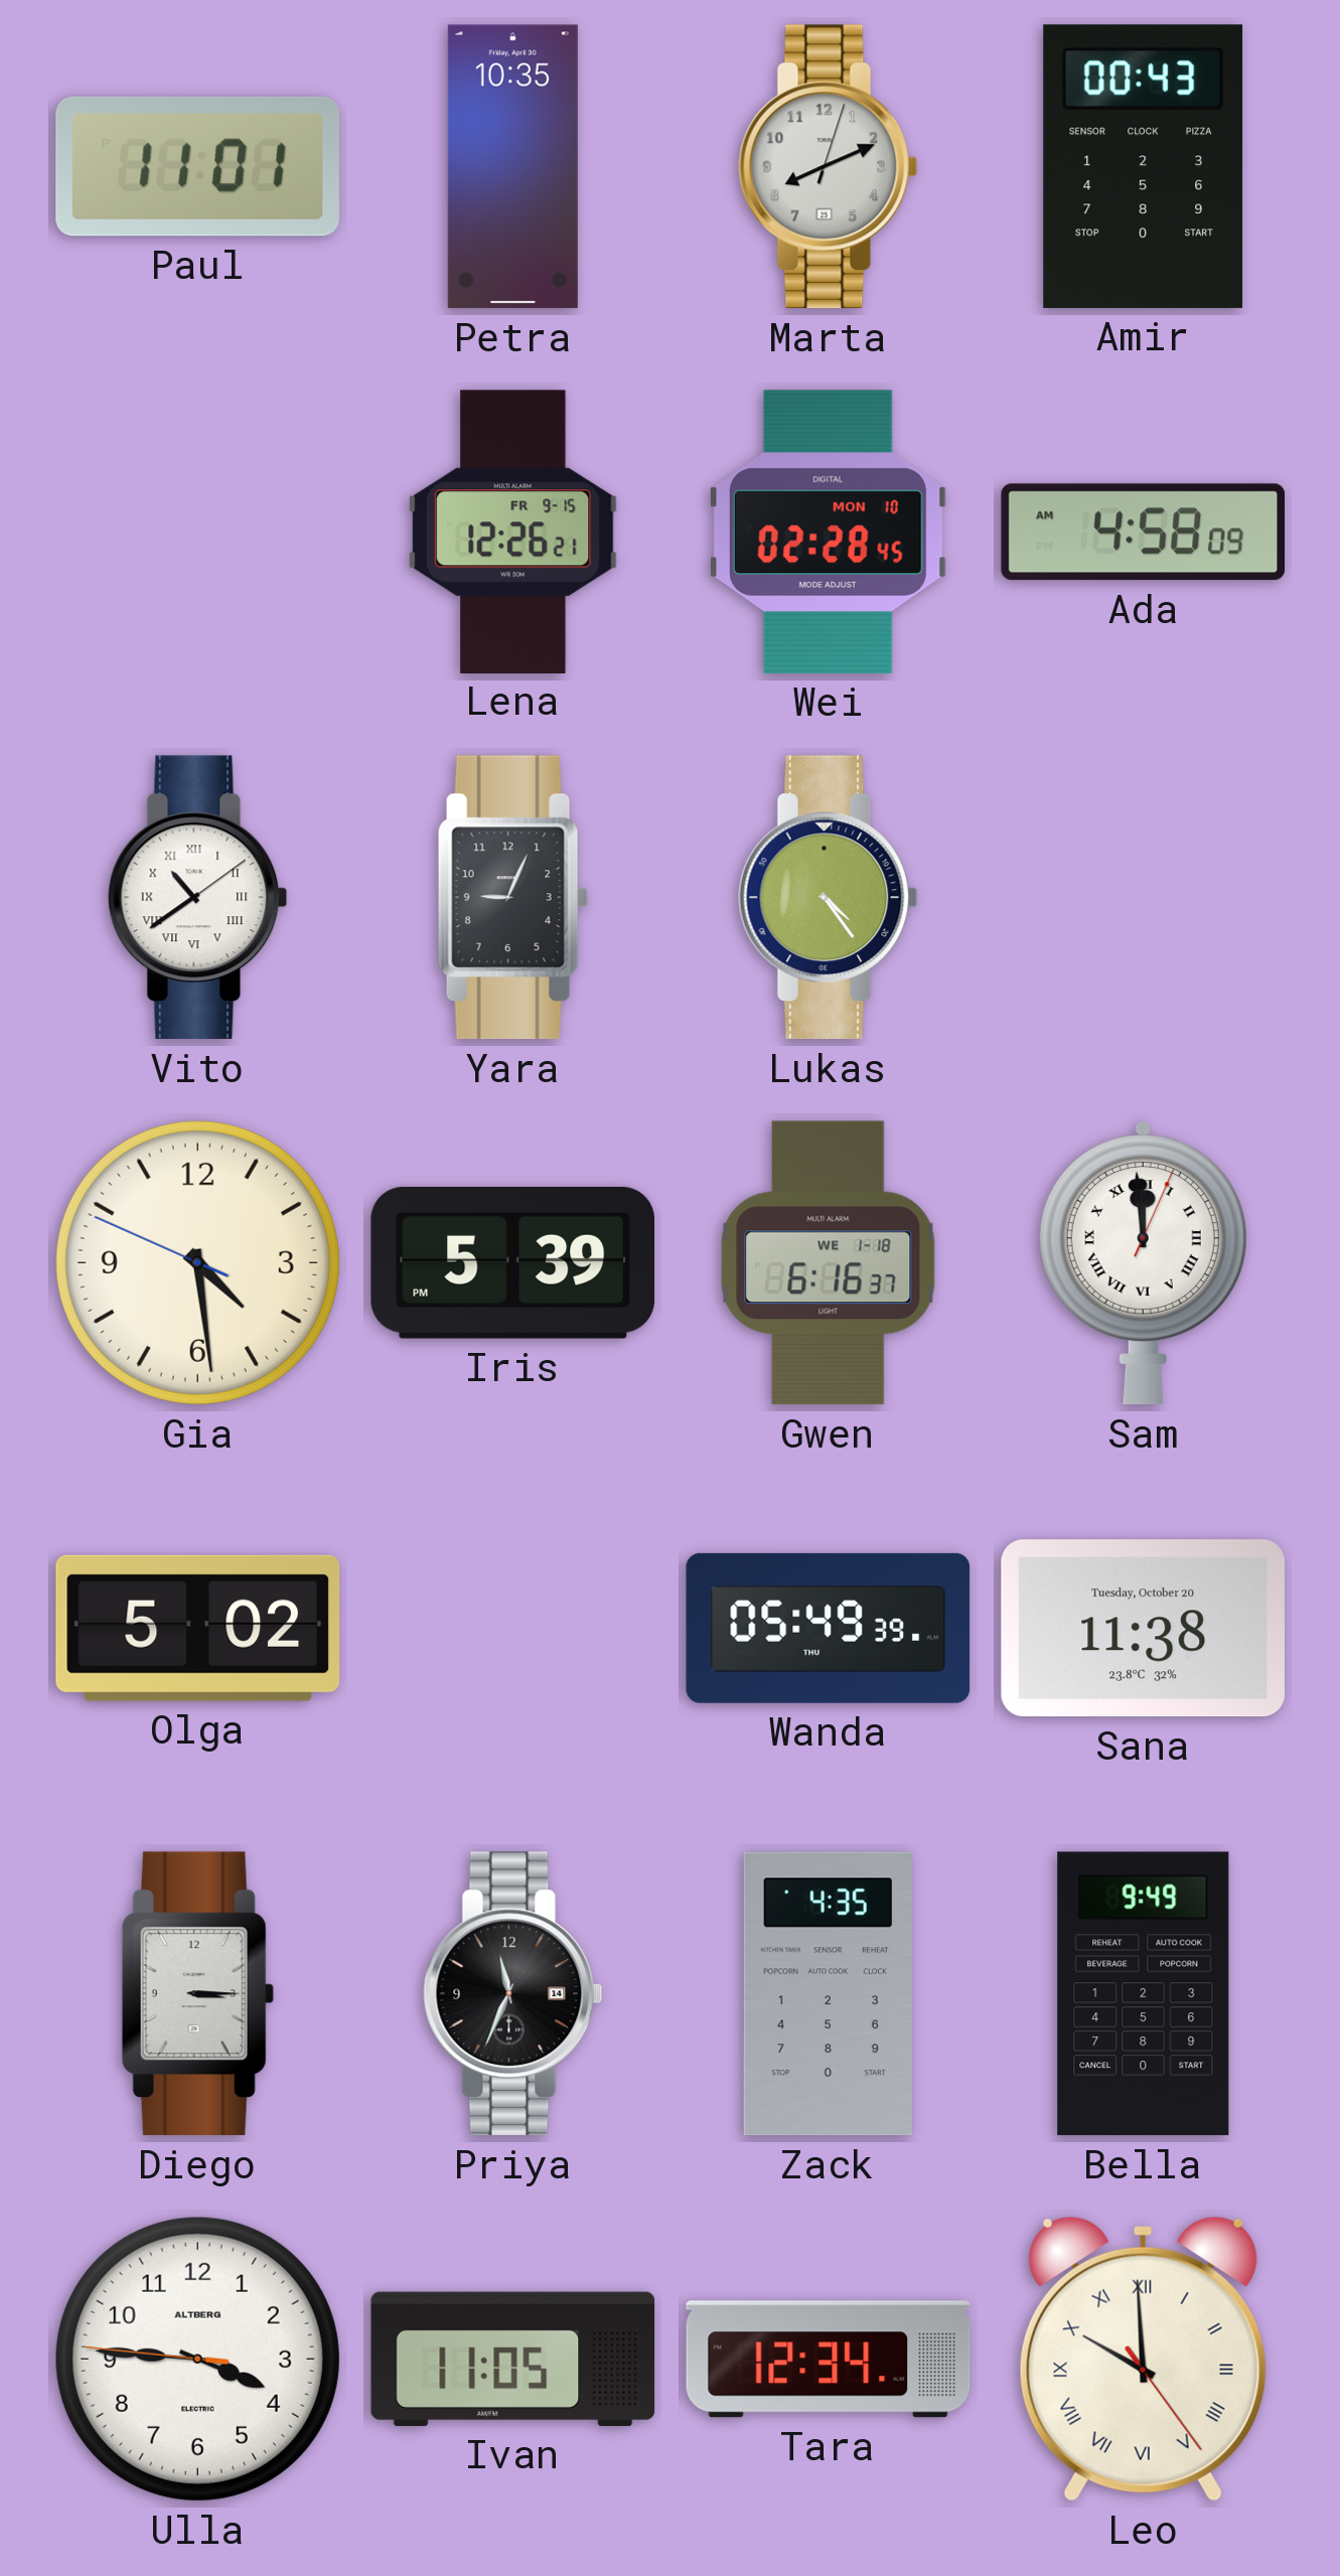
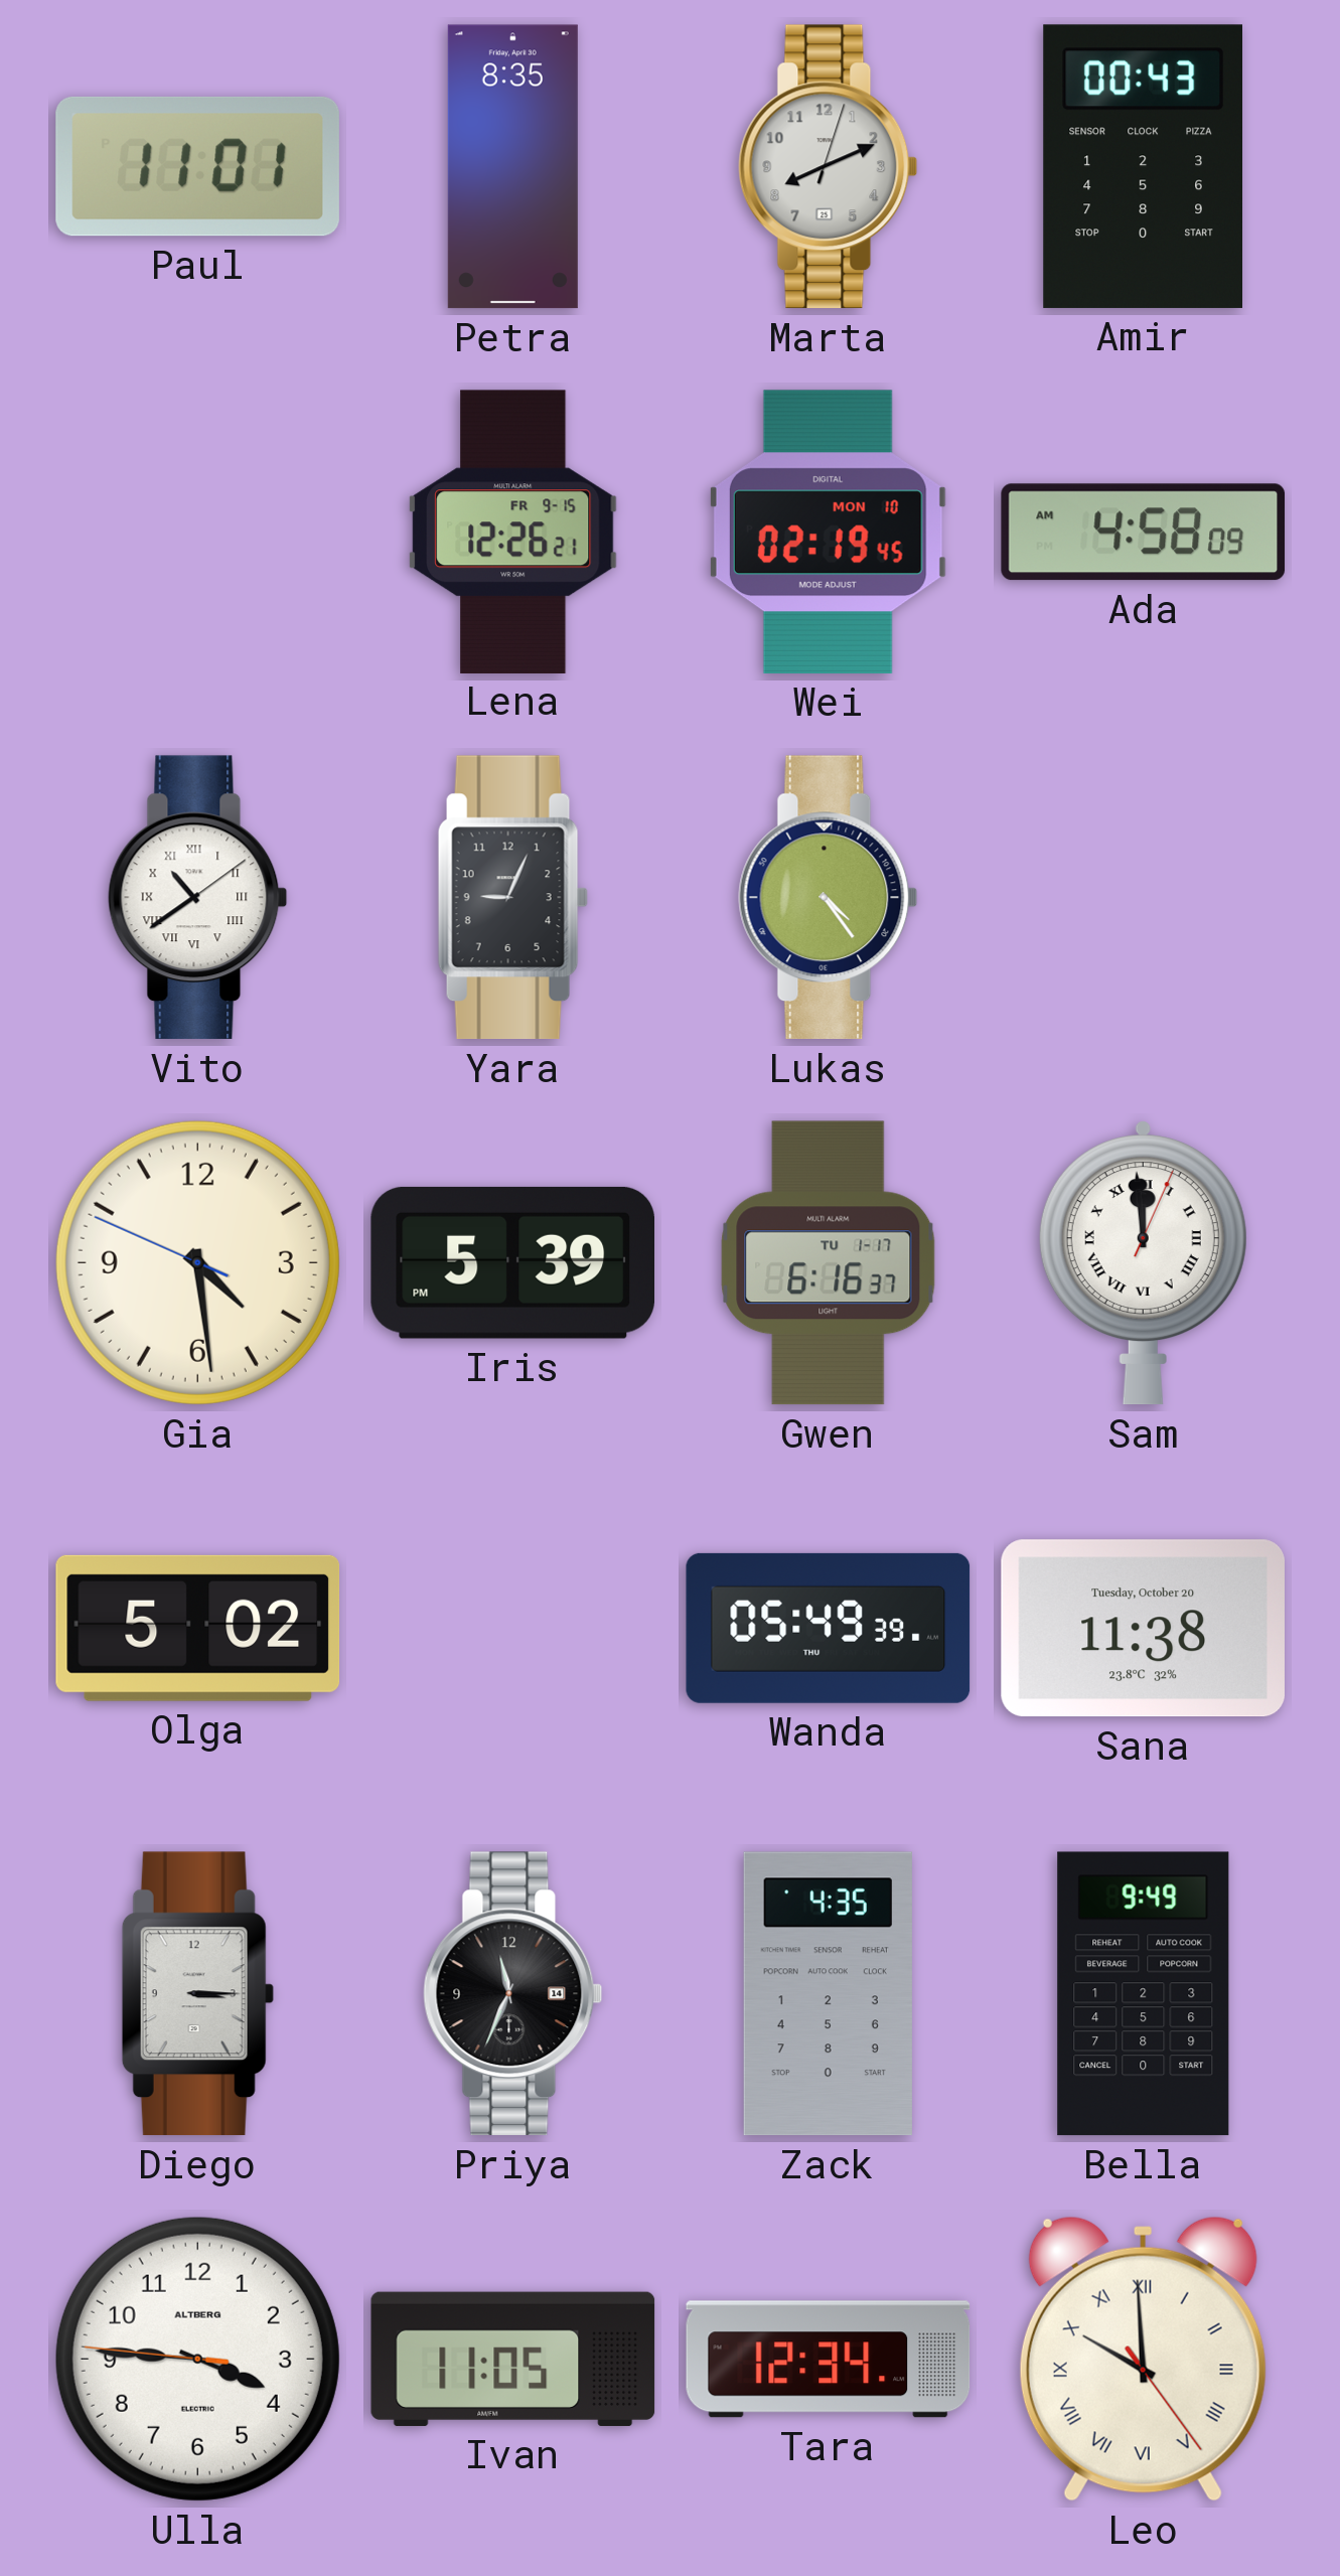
Petra: 10:35 -> 8:35 (512, 167)
Wei: 02:28 -> 02:19 (828, 532)
Gwen date: WE 1-18 -> TU 1-17 (829, 1263)
